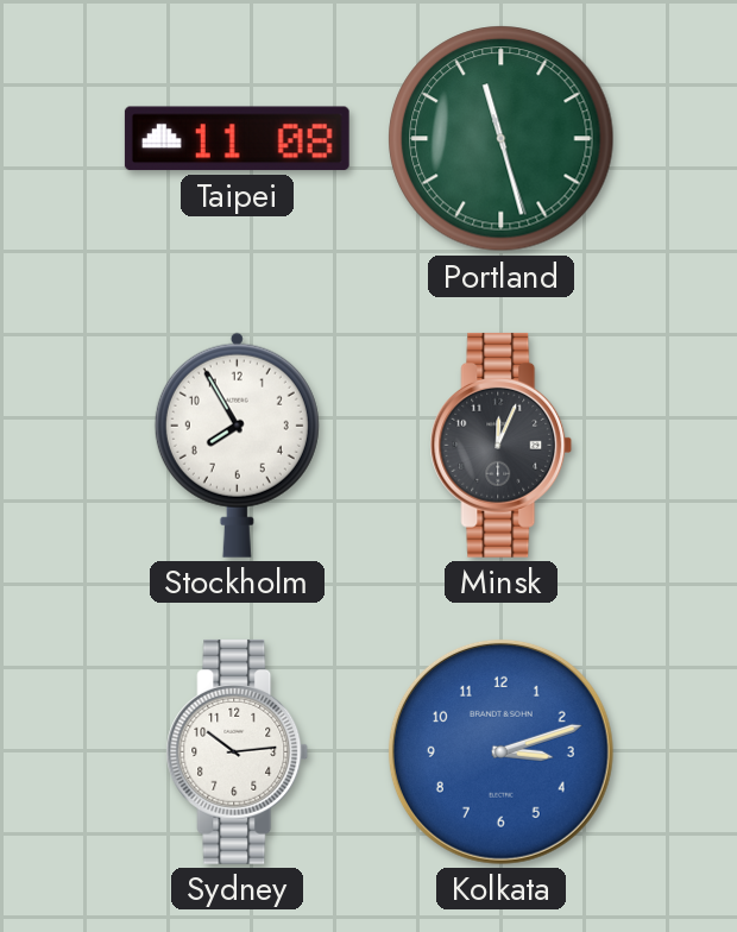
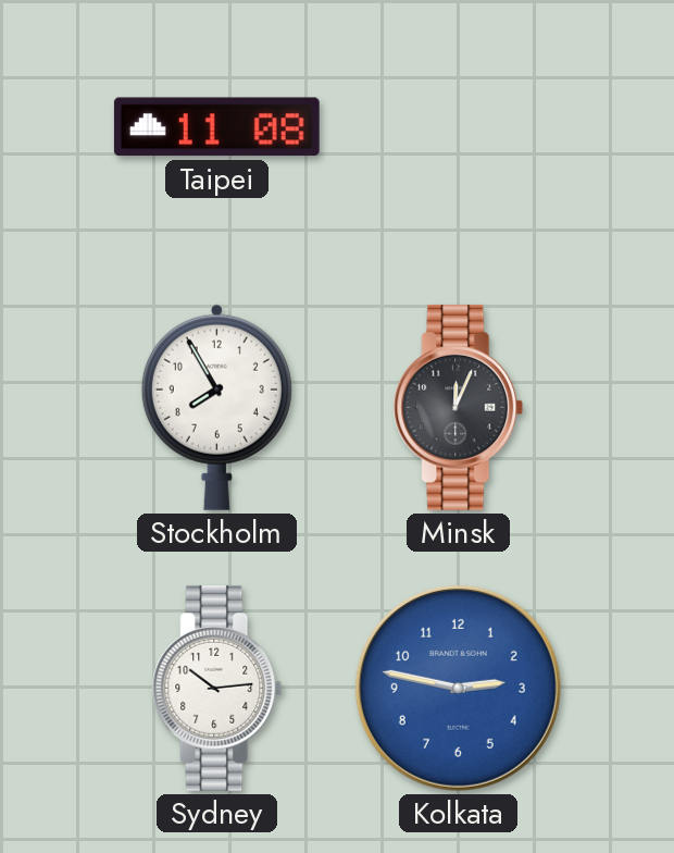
Portland: 11:27 -> none (502, 139)
Kolkata: 3:12 -> 2:47 (458, 688)
